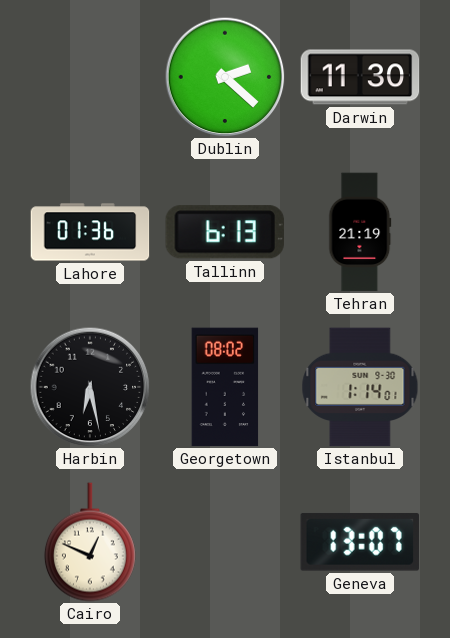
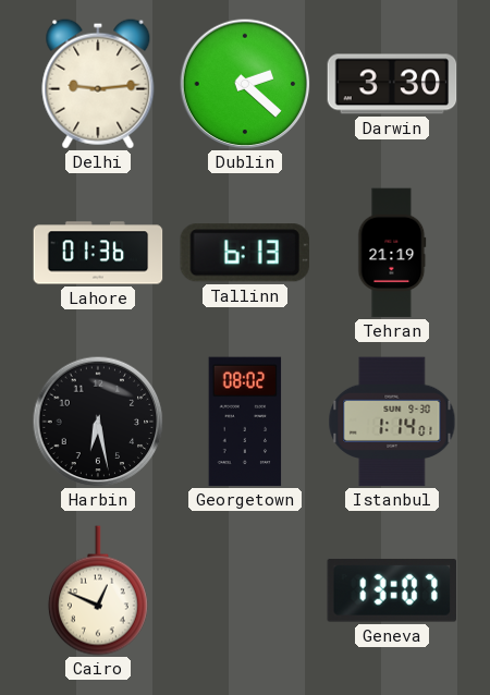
Delhi: none -> 9:14 (98, 84)
Darwin: 11:30 -> 3:30 (392, 84)
